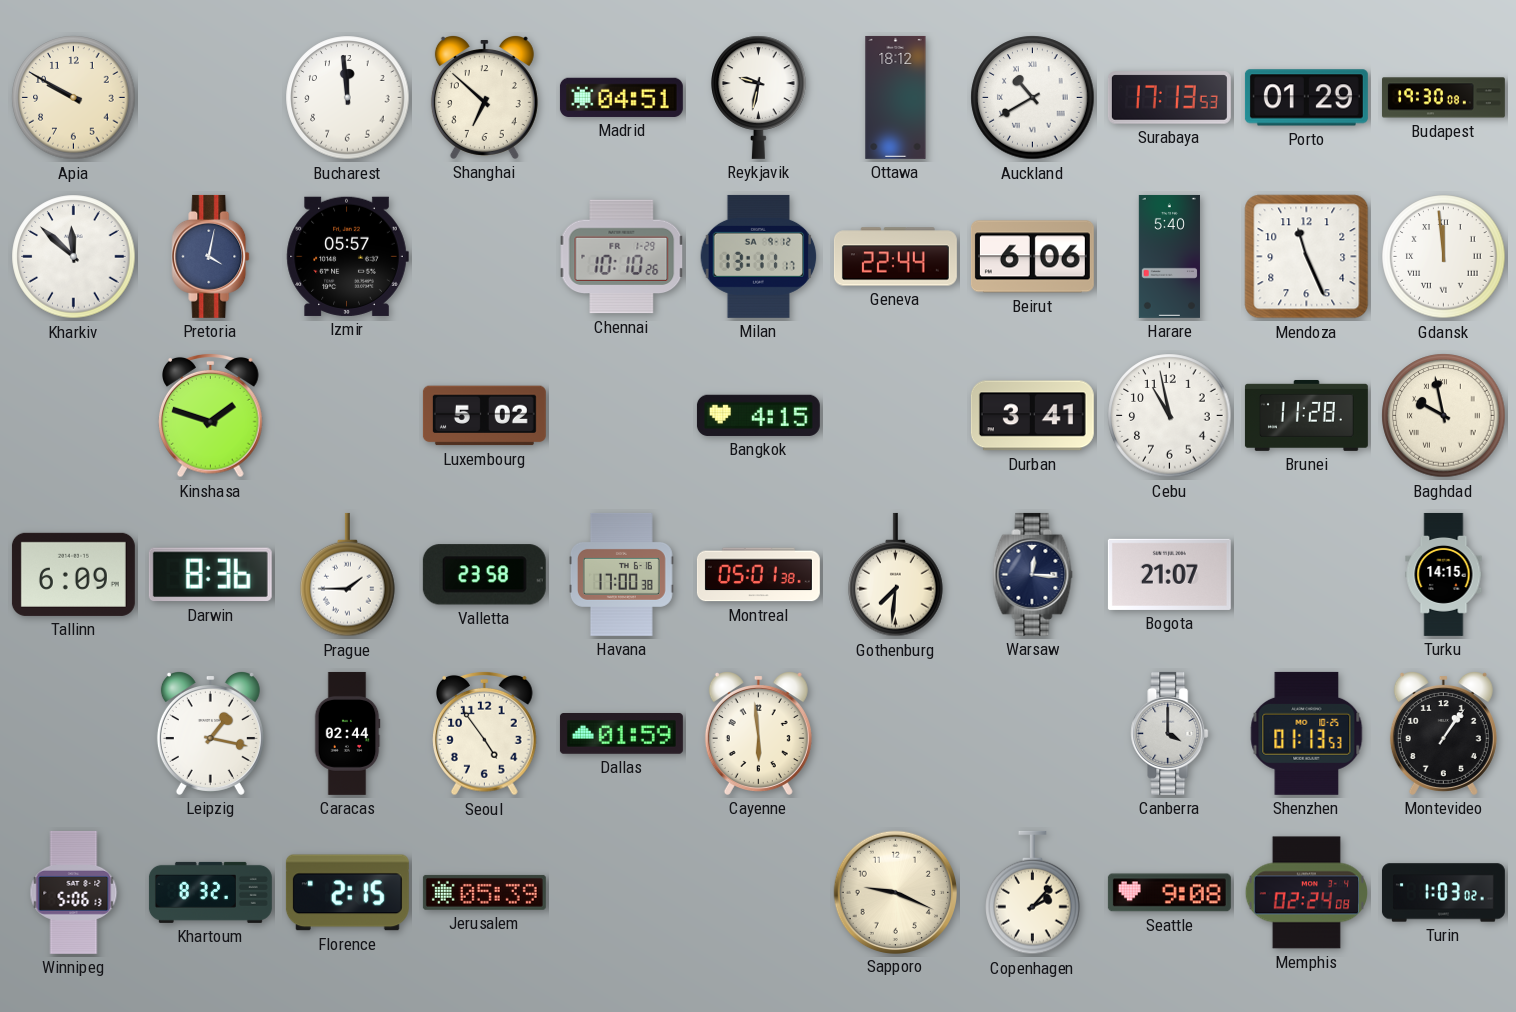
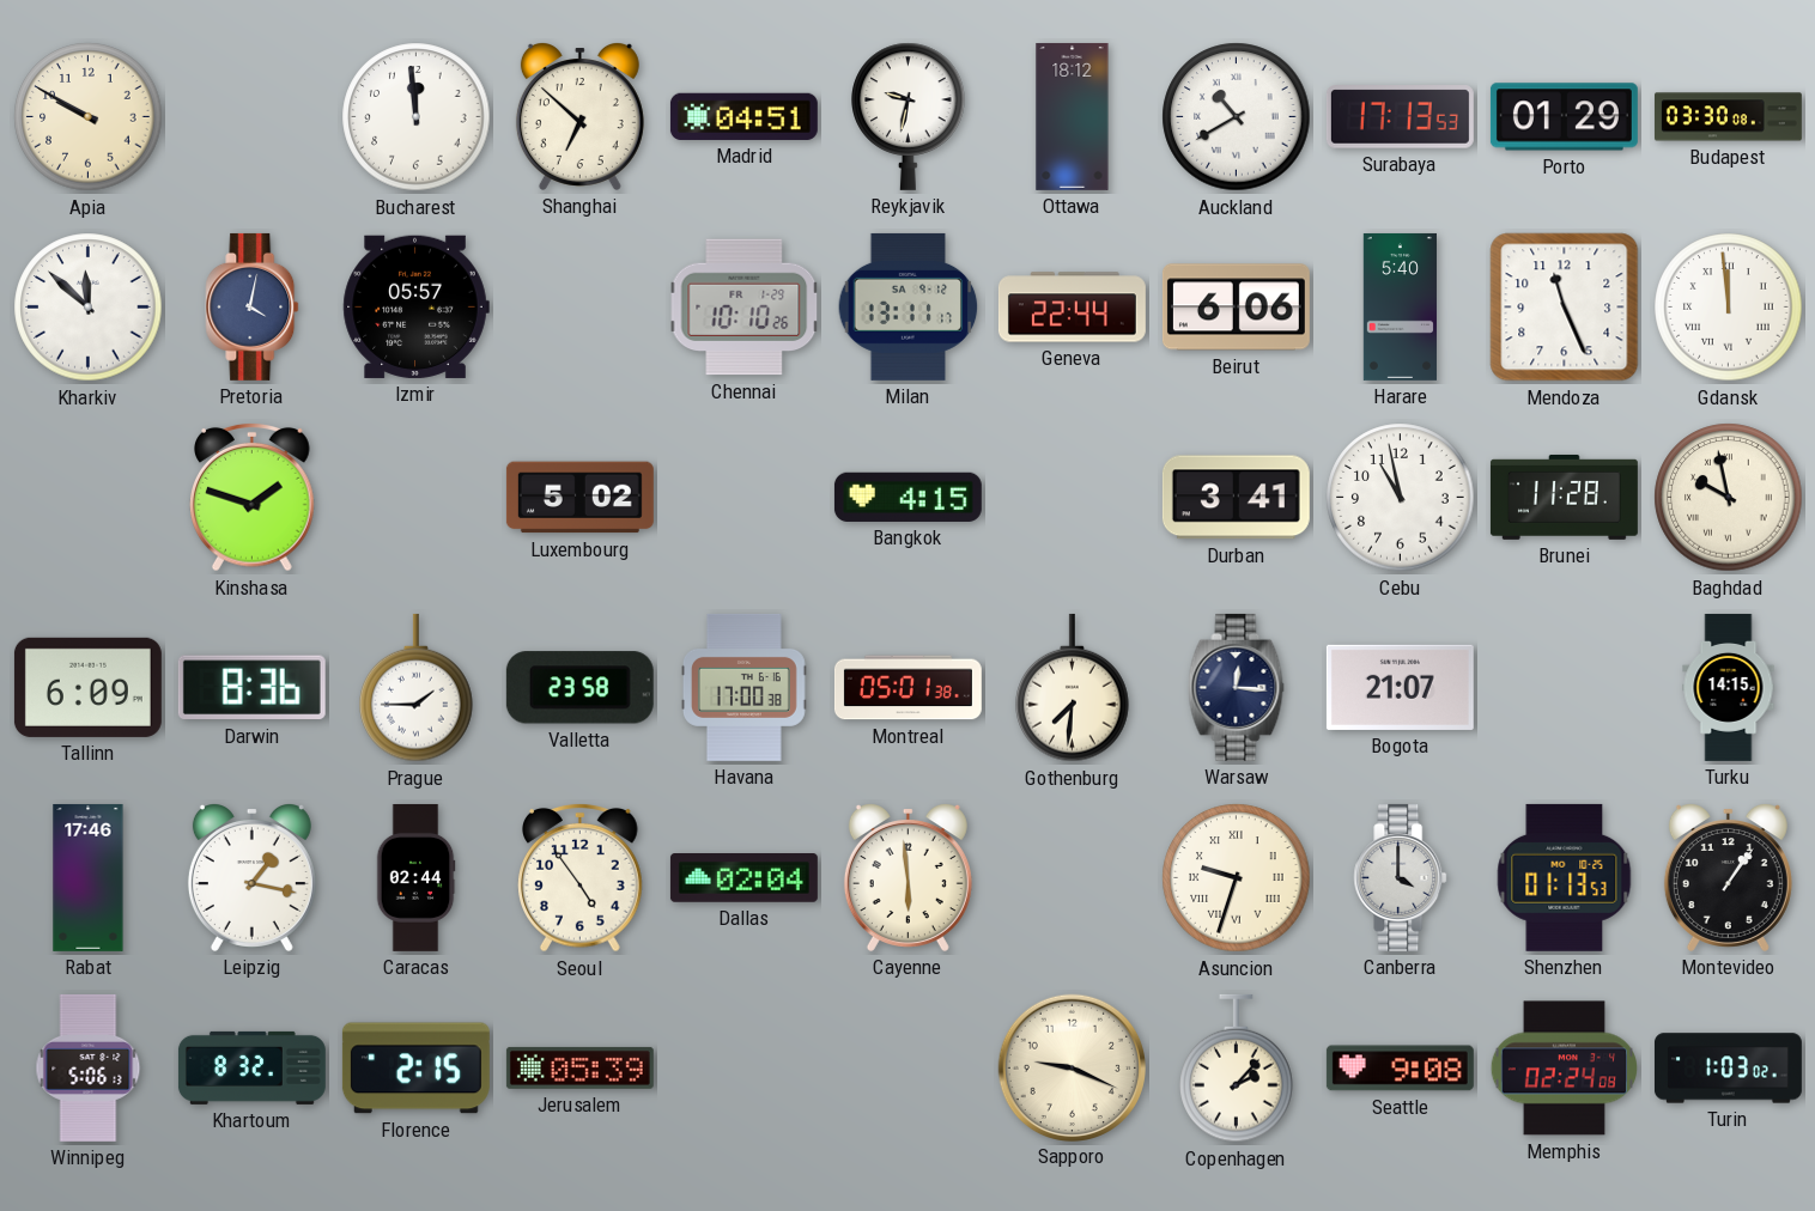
Budapest: 19:30 -> 03:30 (1728, 117)
Rabat: none -> 17:46 (89, 877)
Dallas: 01:59 -> 02:04 (743, 878)
Asuncion: none -> 9:33 (1237, 878)
